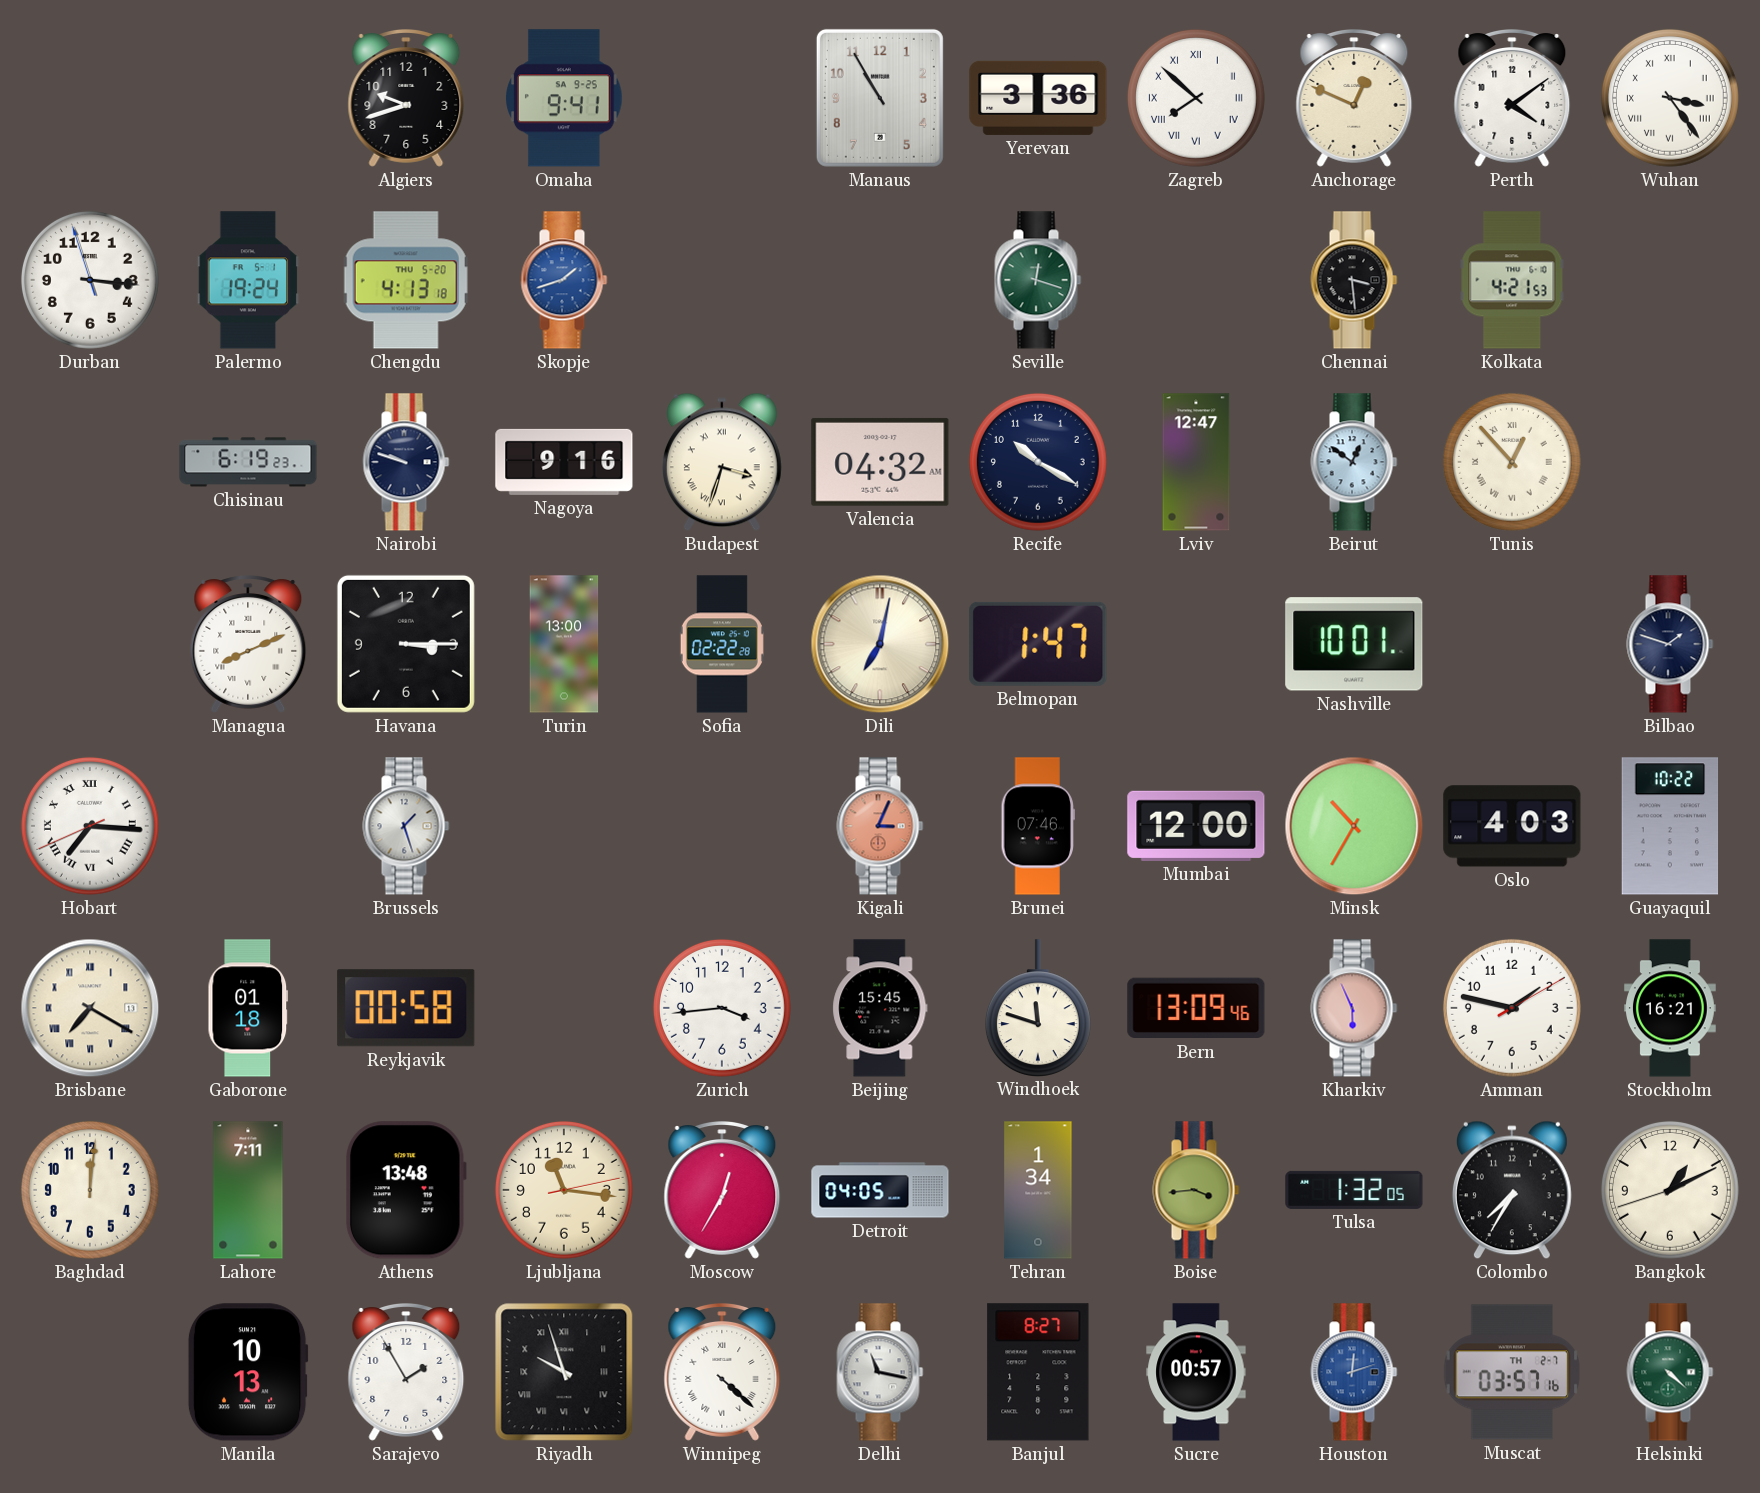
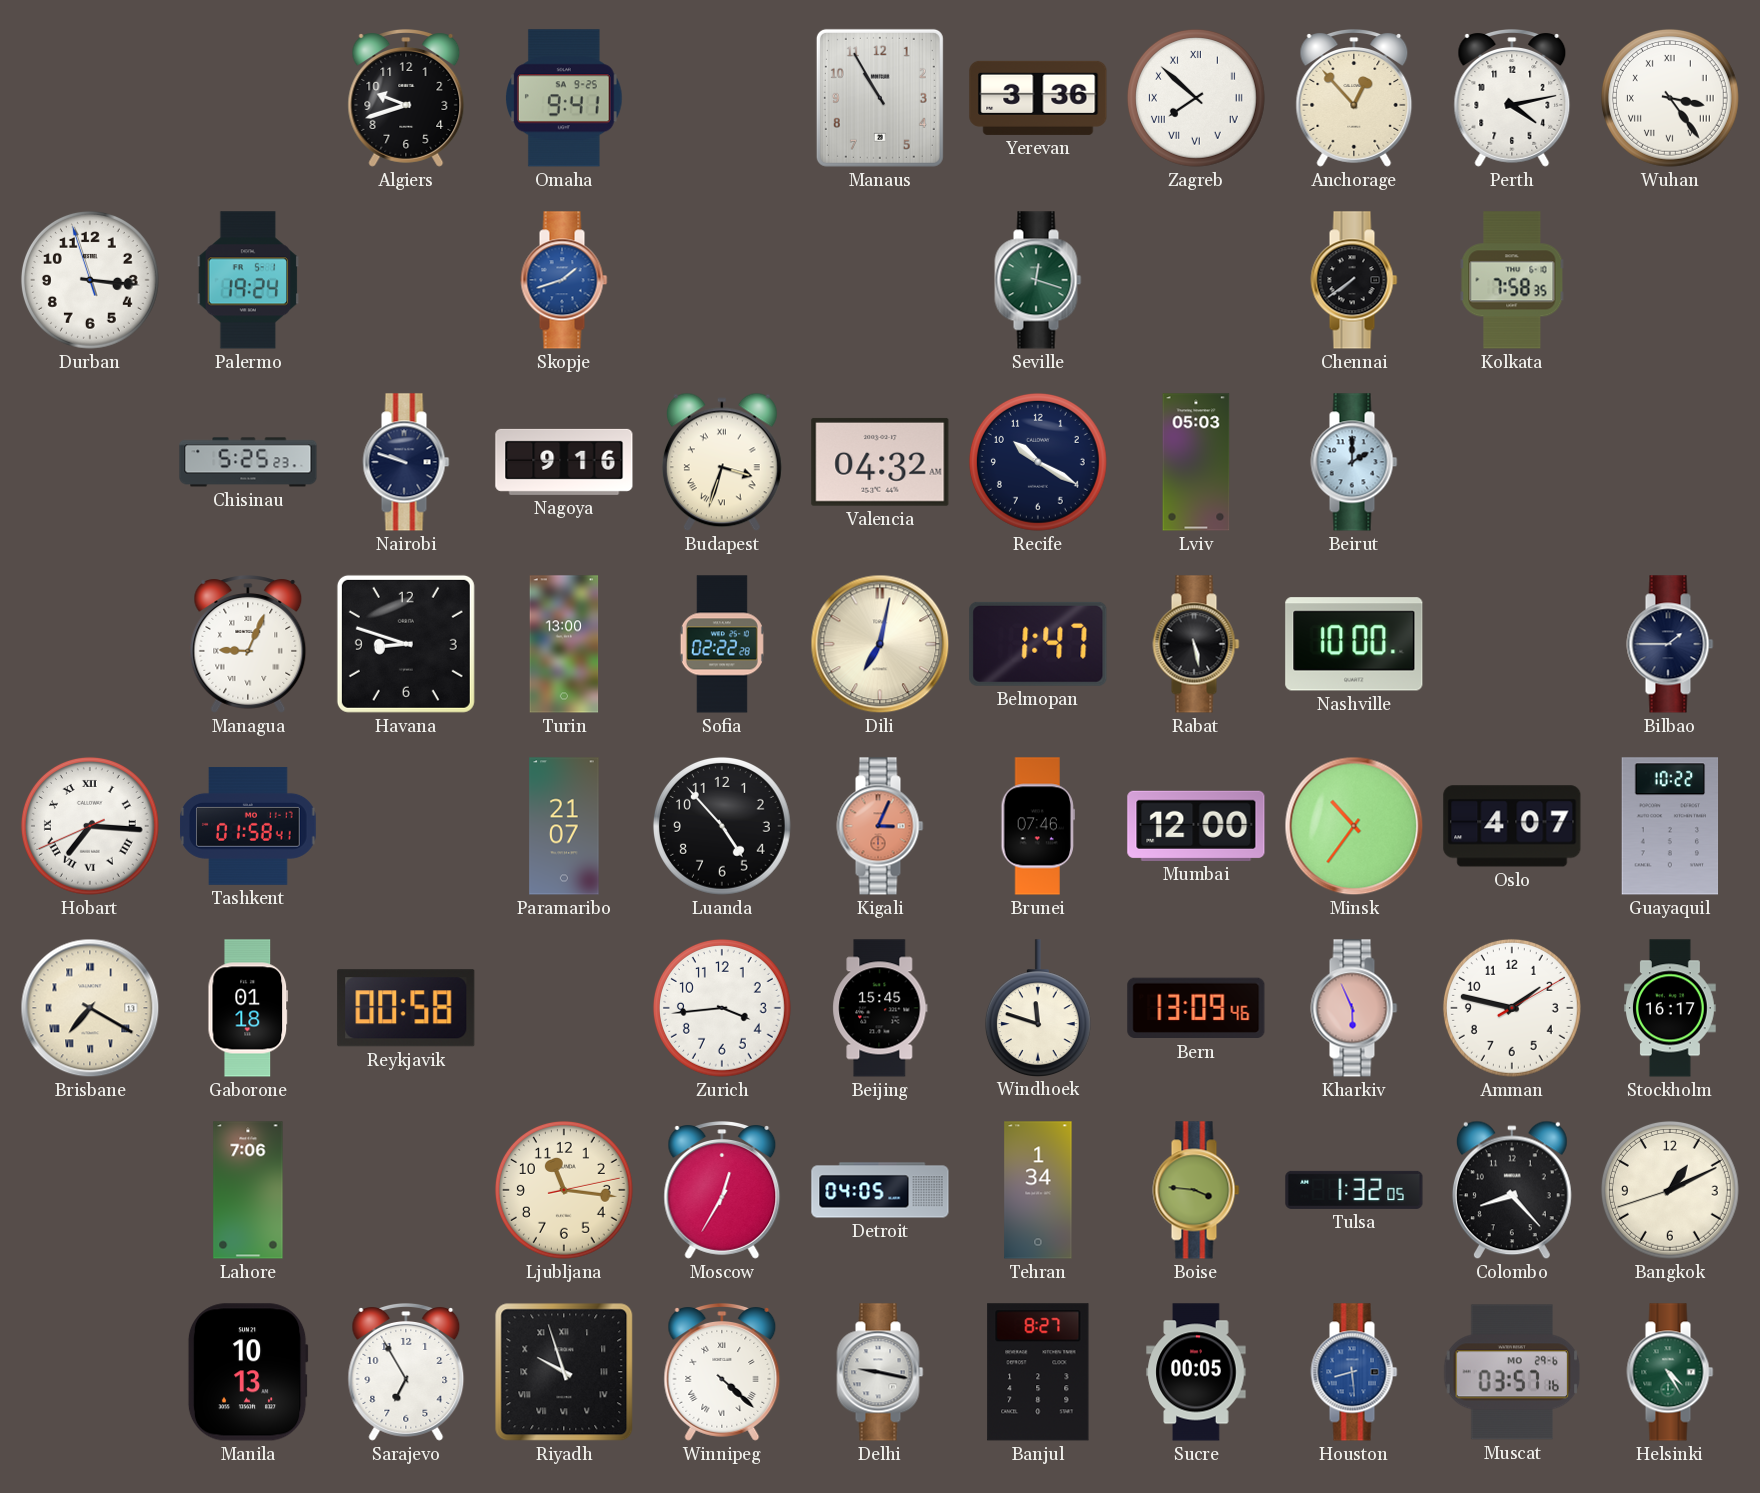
Anchorage: 12:49 -> 12:53 (1354, 99)
Perth: 4:09 -> 4:13 (1512, 99)
Chengdu: 4:13 -> none (406, 280)
Chennai: 3:29 -> 7:39 (1354, 280)
Kolkata: 4:21 -> 7:58 (1512, 280)
Chisinau: 6:19 -> 5:25 (248, 462)
Lviv: 12:47 -> 05:03 (1196, 462)
Beirut: 12:51 -> 2:00 (1354, 462)
Tunis: 12:53 -> none (1512, 462)
Managua: 8:11 -> 9:04 (248, 645)
Havana: 3:15 -> 8:48 (406, 644)
Rabat: none -> 5:28 (1196, 644)
Nashville: 10:01 -> 10:00 (1354, 644)
Bilbao: 1:48 -> 1:45 (1670, 644)
Tashkent: none -> 01:58 (248, 826)
Brussels: 1:27 -> none (406, 826)
Paramaribo: none -> 21:07 (564, 826)
Luanda: none -> 4:53 (722, 826)
Minsk: 10:35 -> 10:36 (1354, 826)
Oslo: 4:03 -> 4:07 (1512, 826)
Stockholm: 16:21 -> 16:17 (1671, 1008)
Baghdad: 12:01 -> none (90, 1190)
Lahore: 7:11 -> 7:06 (248, 1190)
Athens: 13:48 -> none (406, 1190)
Boise: 3:44 -> 3:46 (1196, 1190)
Colombo: 7:35 -> 8:23 (1512, 1190)
Sarajevo: 1:55 -> 6:55 (406, 1373)
Delhi: 11:17 -> 9:17 (880, 1372)
Sucre: 00:57 -> 00:05 (1196, 1372)
Houston: 12:12 -> 8:29 (1354, 1372)
Muscat date: TH 2-7 -> MO 29-6 (1512, 1372)
Helsinki: 4:22 -> 4:25 (1670, 1372)
